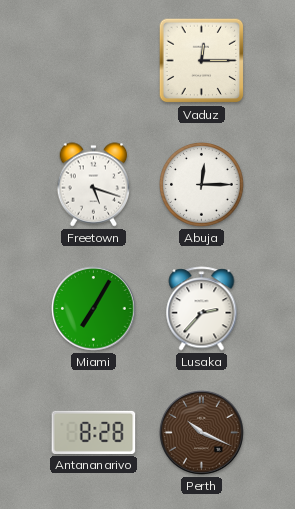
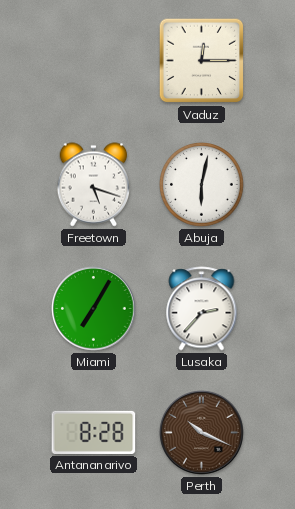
Abuja: 12:15 -> 6:02 (202, 185)
